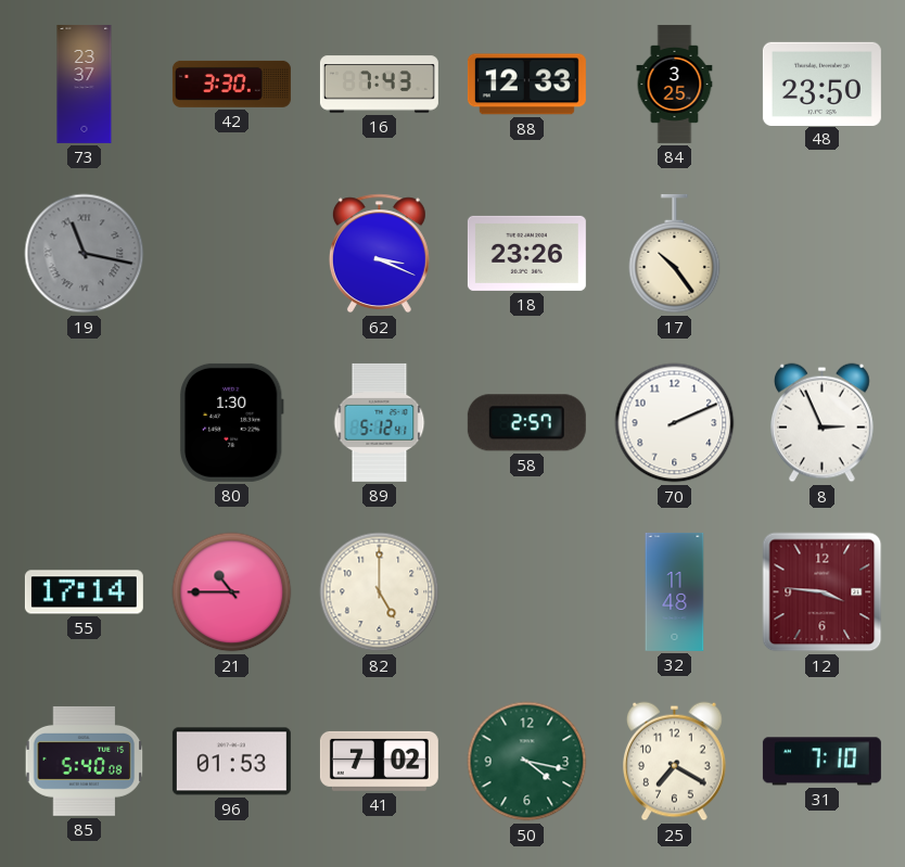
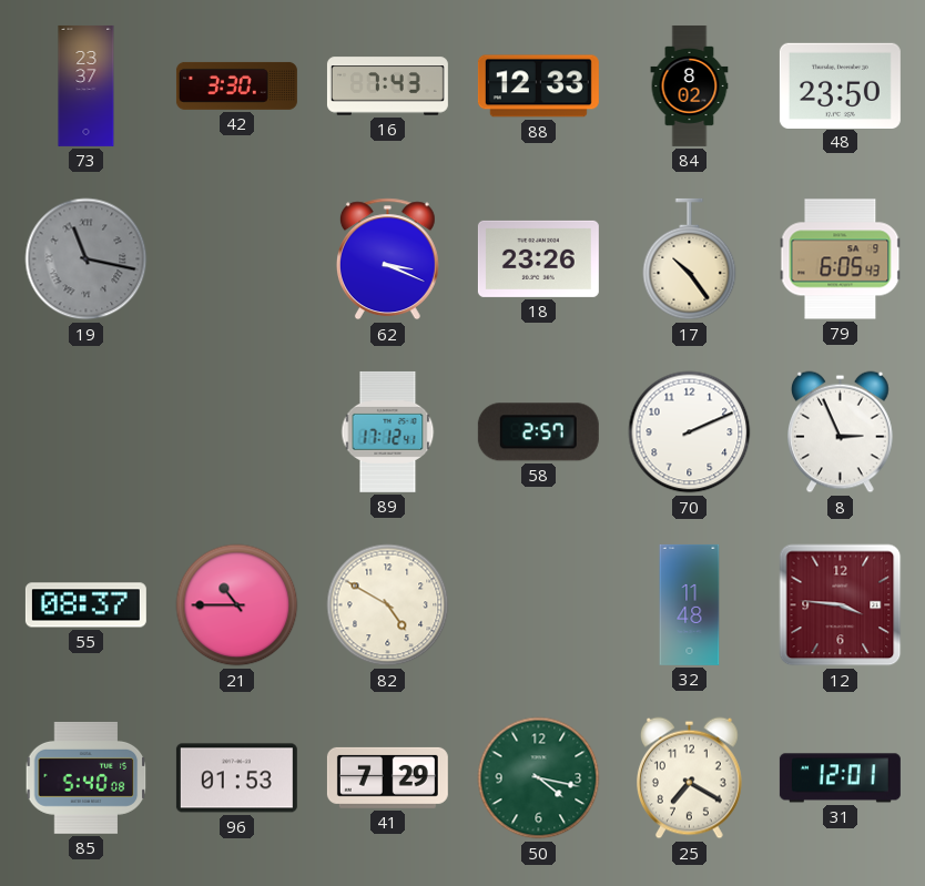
84: 3:25 -> 8:02 (690, 85)
79: none -> 6:05 (841, 259)
80: 1:30 -> none (231, 422)
89: 5:12 -> 17:12 (388, 431)
55: 17:14 -> 08:37 (85, 605)
82: 5:00 -> 4:50 (388, 605)
41: 7:02 -> 7:29 (387, 777)
31: 7:10 -> 12:01 (840, 778)
